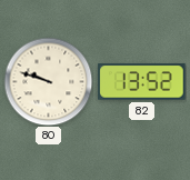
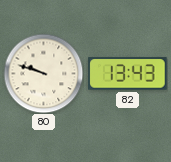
82: 13:52 -> 13:43 (128, 74)
